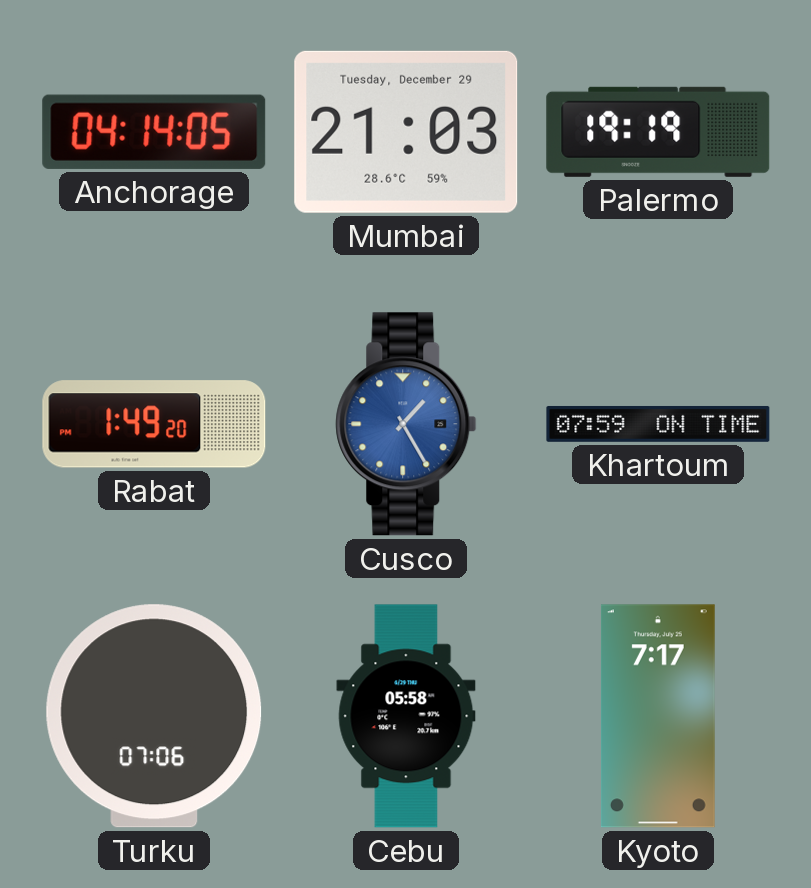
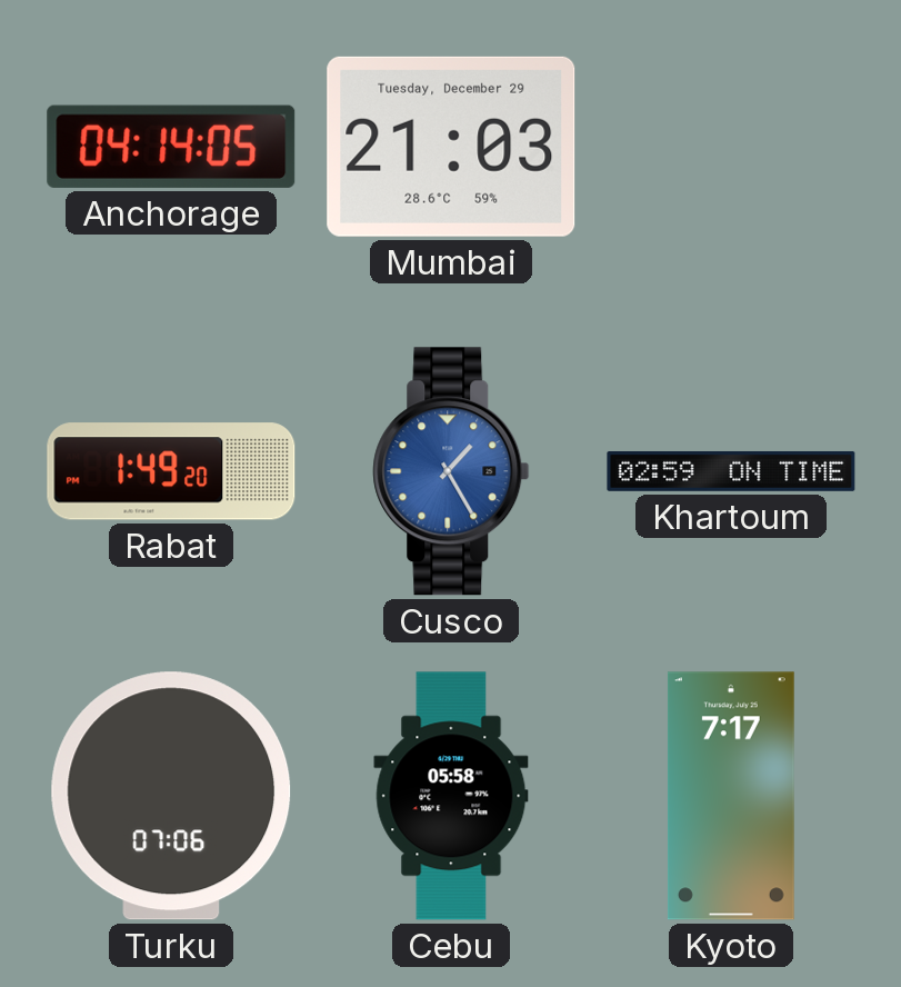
Palermo: 19:19 -> none (658, 132)
Khartoum: 07:59 -> 02:59 (731, 471)
